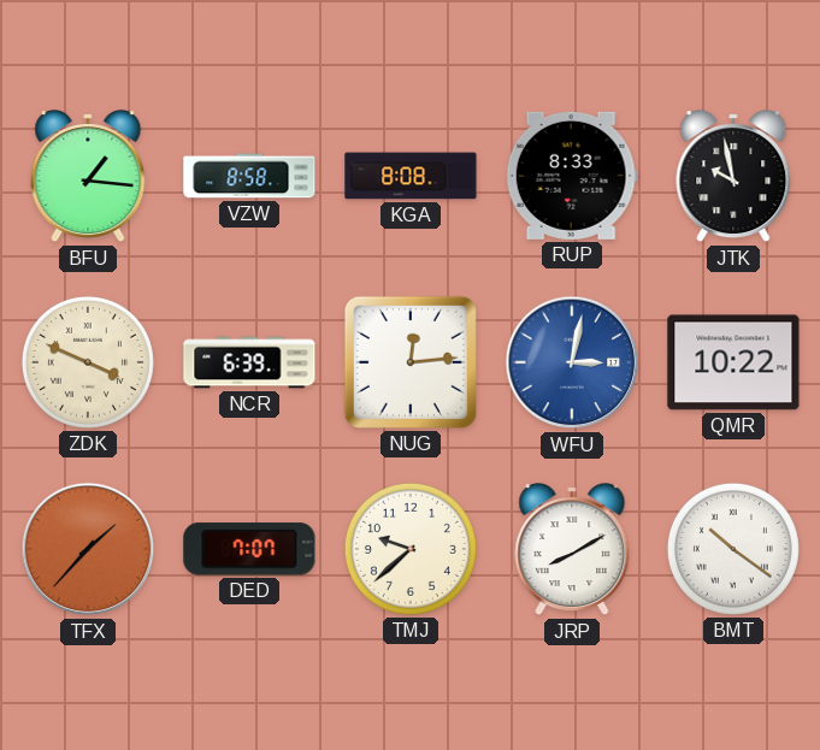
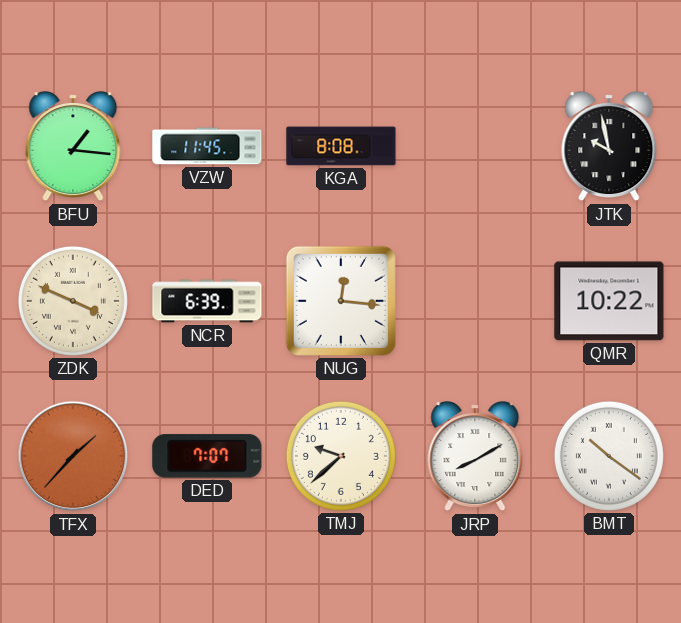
VZW: 8:58 -> 11:45 (207, 146)
RUP: 8:33 -> none (572, 176)
NUG: 12:14 -> 12:16 (341, 301)
WFU: 3:02 -> none (572, 362)
